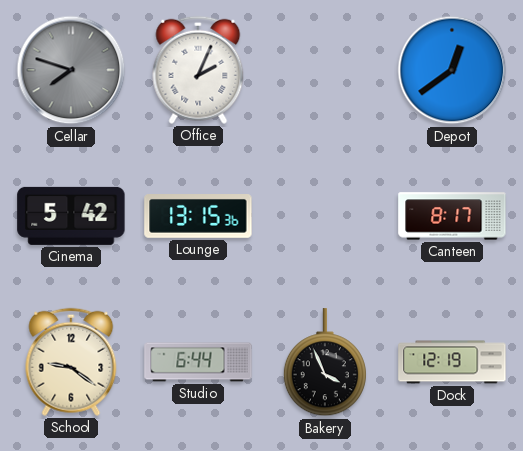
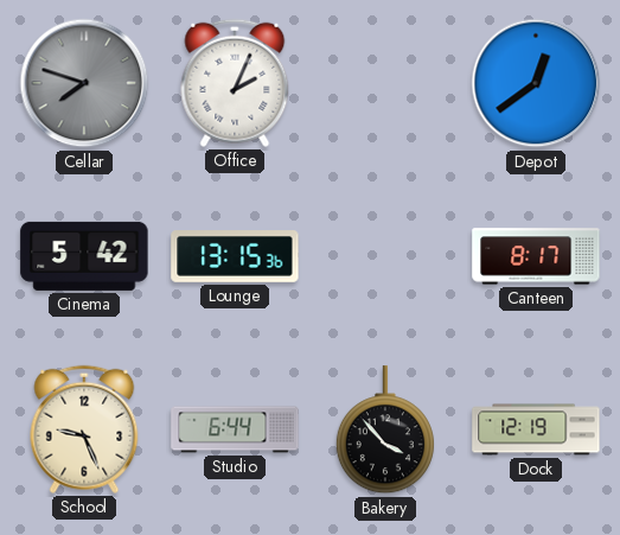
School: 9:21 -> 9:26 (84, 429)
Bakery: 3:56 -> 3:53 (385, 431)
